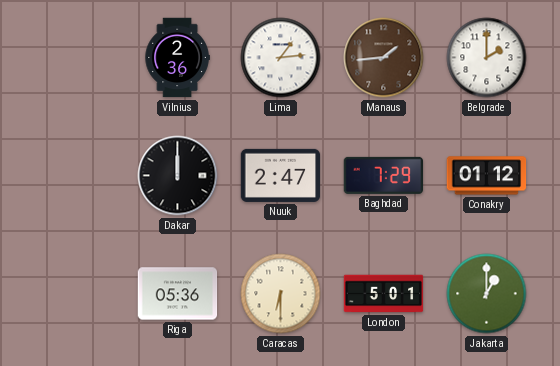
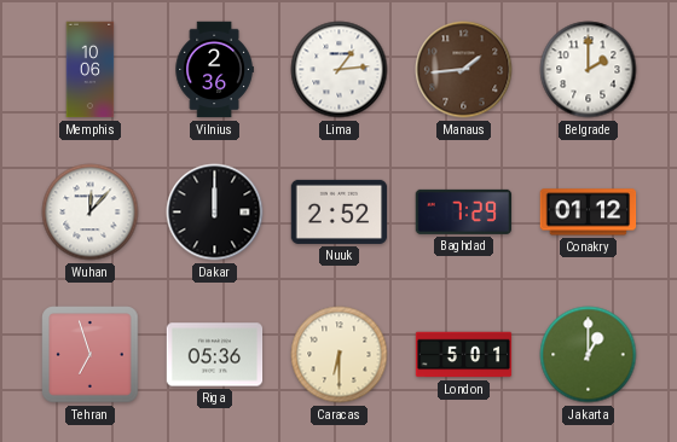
Memphis: none -> 10:06 (91, 70)
Wuhan: none -> 12:07 (91, 213)
Nuuk: 2:47 -> 2:52 (340, 211)
Tehran: none -> 6:57 (91, 355)
